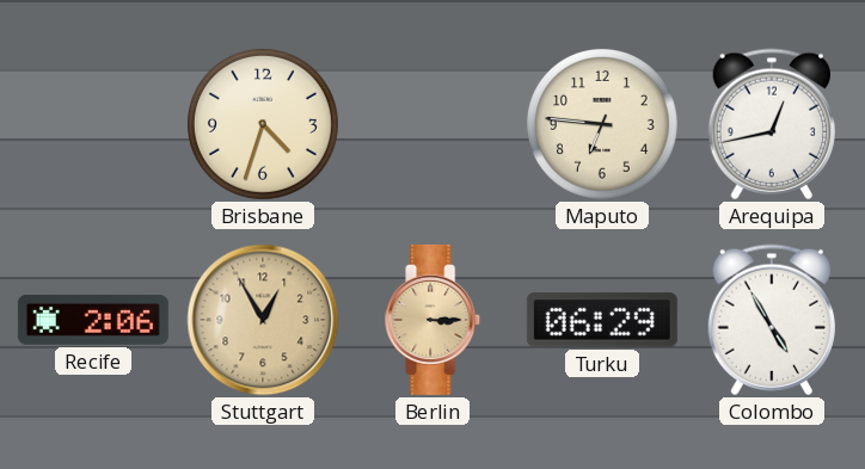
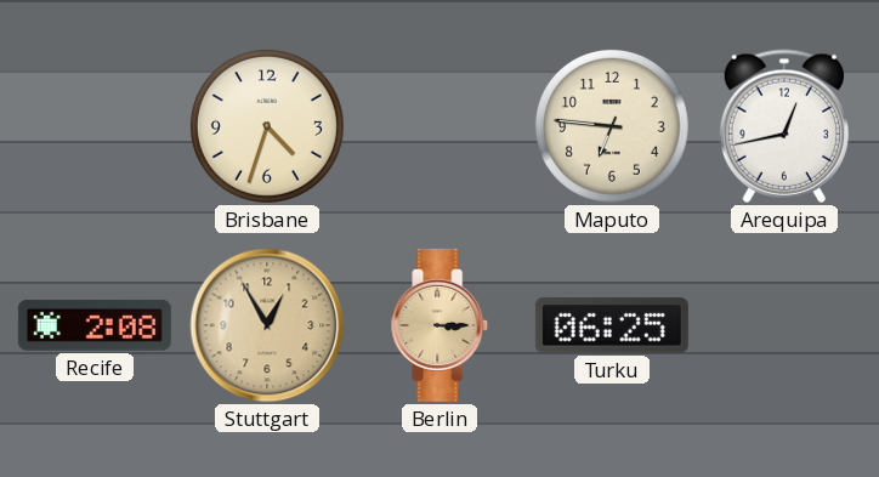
Recife: 2:06 -> 2:08 (95, 325)
Turku: 06:29 -> 06:25 (612, 325)
Colombo: 4:55 -> none (771, 320)
